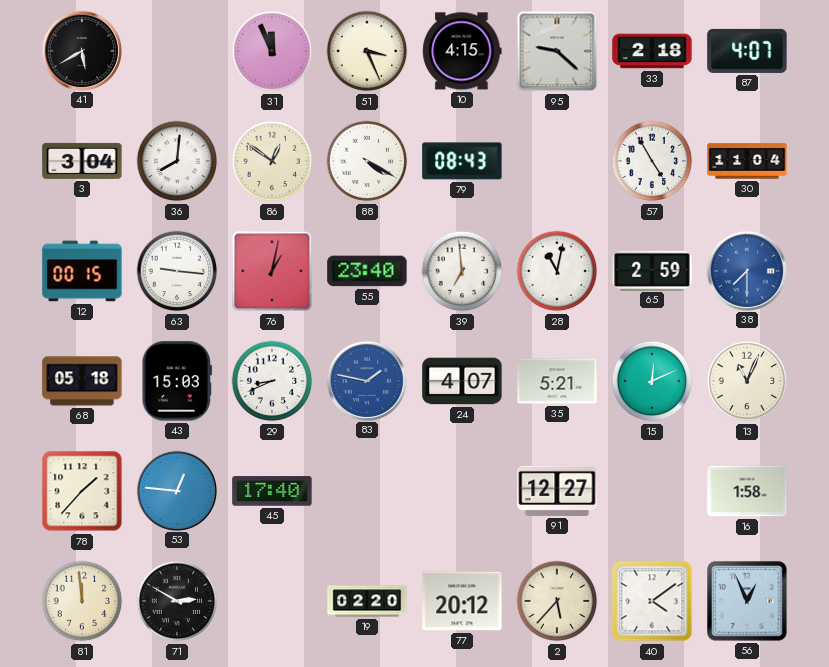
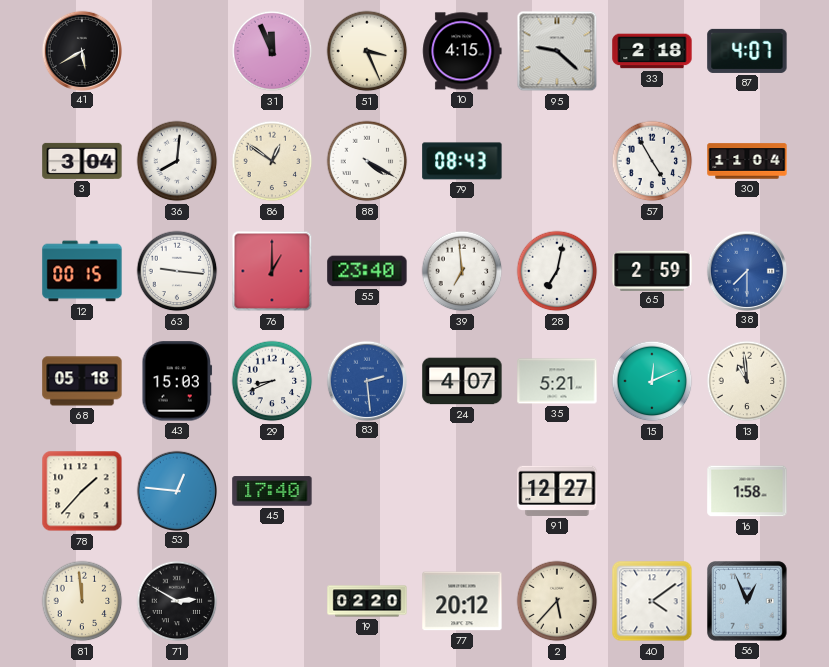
76: 1:02 -> 1:00 (272, 271)
28: 11:02 -> 7:02 (557, 271)
83: 1:47 -> 2:29 (366, 380)
13: 11:04 -> 10:59 (747, 381)
